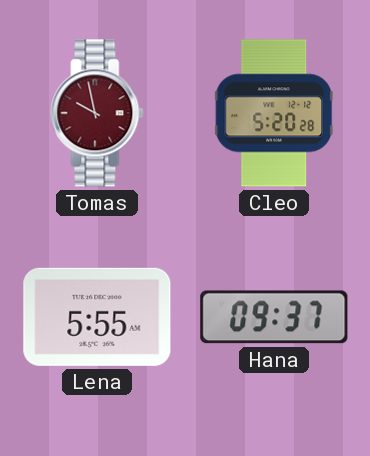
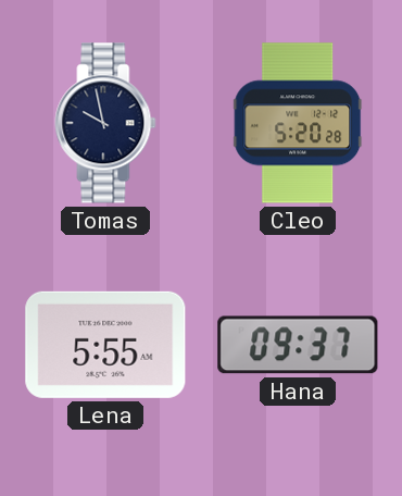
Tomas dial: burgundy -> navy (105, 123)
